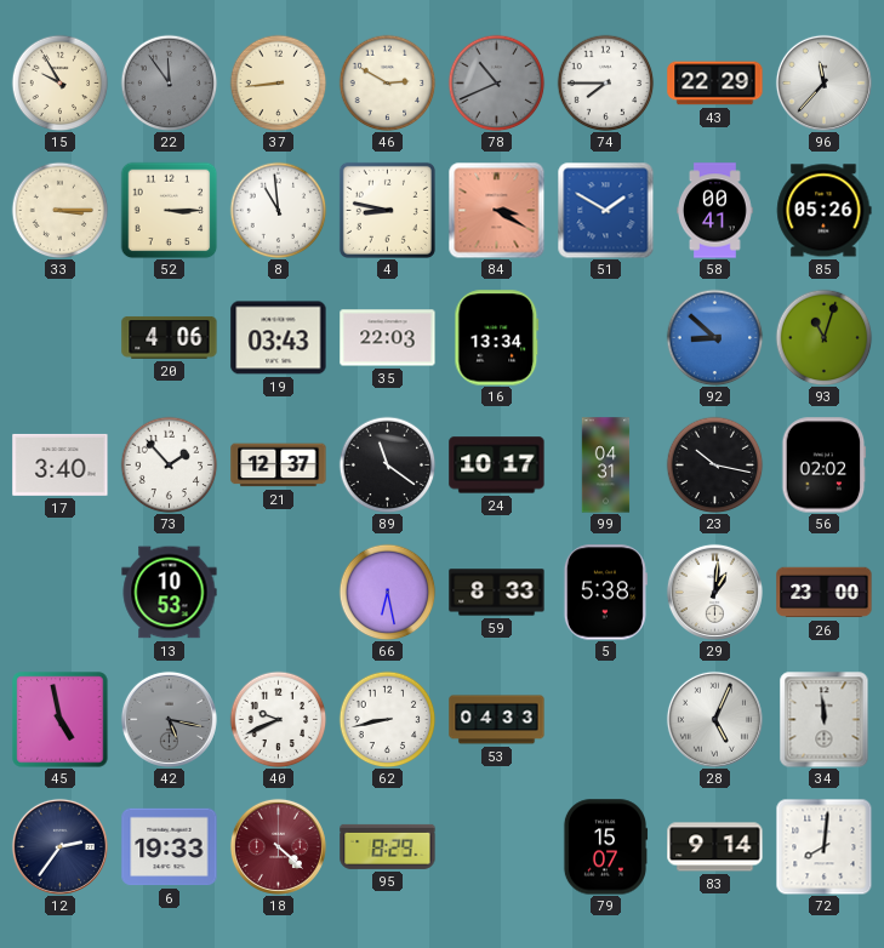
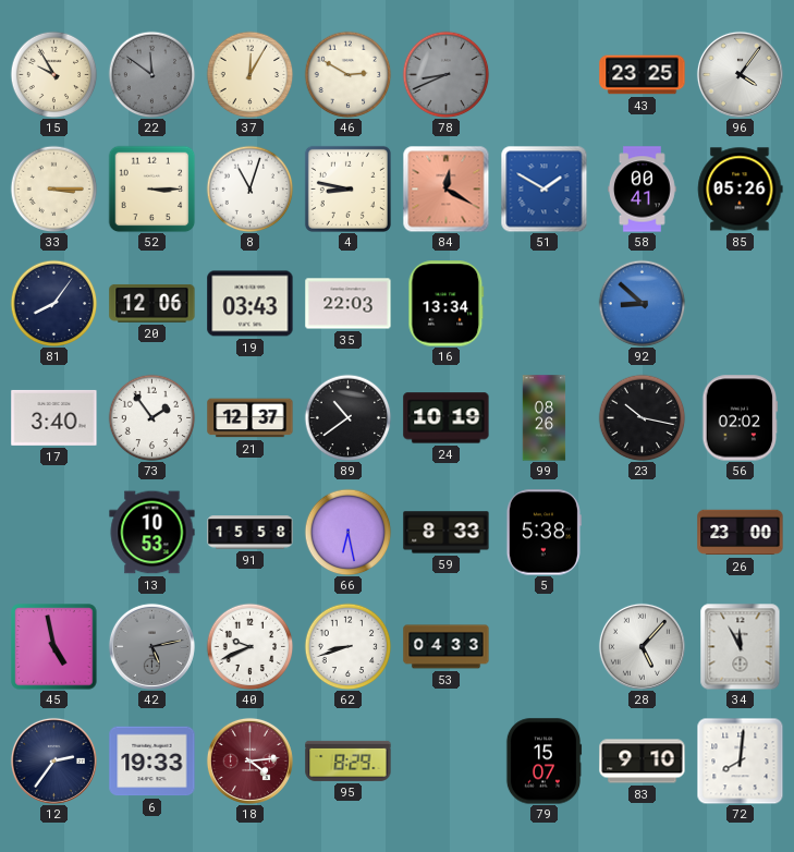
22: 11:54 -> 11:51 (151, 74)
37: 8:44 -> 12:05 (249, 74)
78: 10:41 -> 8:41 (445, 74)
74: 7:45 -> none (605, 82)
43: 22:29 -> 23:25 (643, 75)
96: 11:37 -> 4:06 (740, 74)
8: 10:59 -> 11:03 (249, 188)
84: 3:20 -> 12:20 (445, 188)
81: none -> 8:06 (53, 303)
20: 4:06 -> 12:06 (152, 303)
93: 11:03 -> none (823, 337)
73: 1:53 -> 1:54 (151, 417)
89: 11:21 -> 10:39 (347, 417)
24: 10:17 -> 10:19 (447, 418)
99: 04:31 -> 08:26 (545, 418)
91: none -> 15:58 (251, 533)
29: 1:01 -> none (714, 592)
42: 5:17 -> 5:13 (151, 646)
62: 8:43 -> 8:42 (347, 646)
28: 5:04 -> 5:07 (642, 646)
34: 11:59 -> 11:55 (741, 646)
18: 4:22 -> 4:14 (249, 760)
83: 9:14 -> 9:10 (643, 762)
